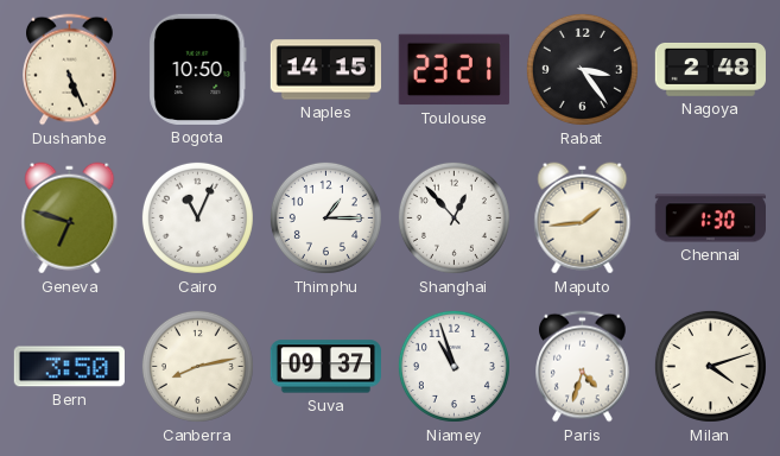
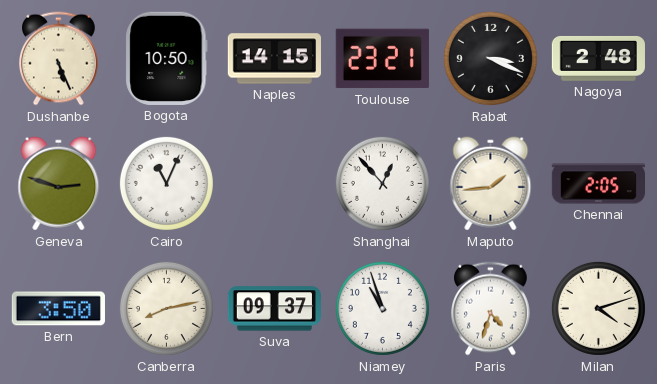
Rabat: 3:24 -> 3:19 (490, 58)
Geneva: 6:48 -> 2:48 (59, 184)
Thimphu: 1:15 -> none (325, 217)
Chennai: 1:30 -> 2:05 (598, 184)
